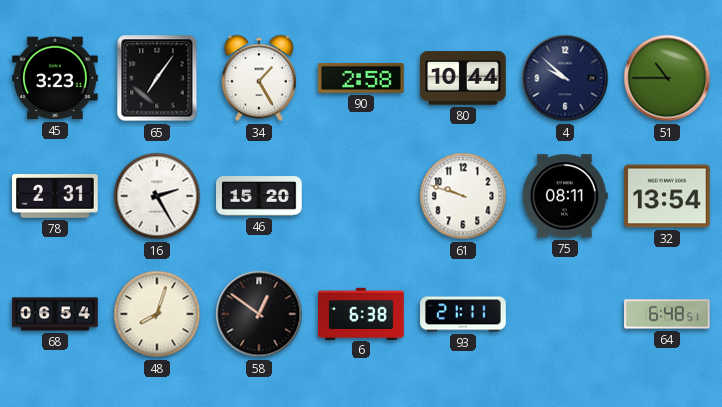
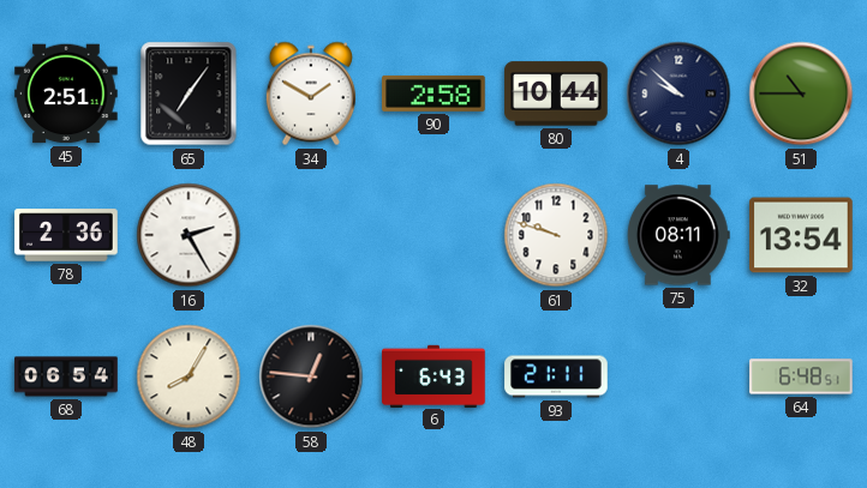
45: 3:23 -> 2:51 (66, 94)
34: 1:25 -> 1:50 (311, 94)
78: 2:31 -> 2:36 (66, 235)
46: 15:20 -> none (259, 196)
48: 8:03 -> 8:05 (189, 376)
58: 12:51 -> 12:46 (311, 376)
6: 6:38 -> 6:43 (433, 375)
